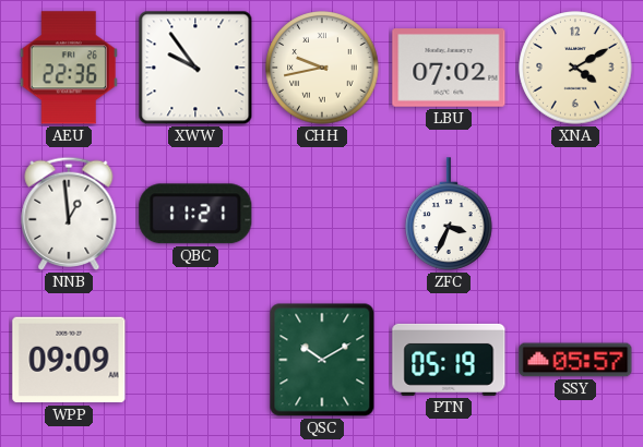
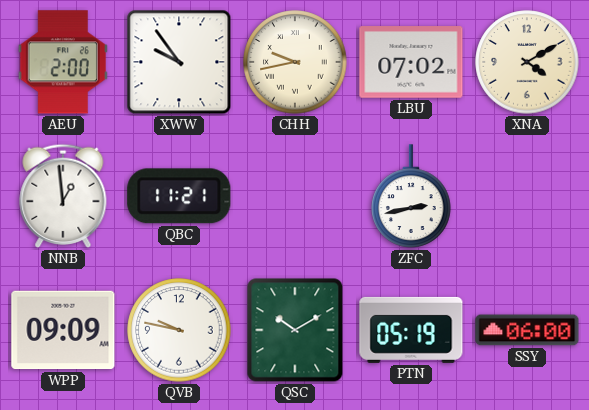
AEU: 22:36 -> 2:00 (63, 62)
ZFC: 3:34 -> 2:43 (411, 196)
QVB: none -> 9:47 (179, 330)
SSY: 05:57 -> 06:00 (527, 330)
